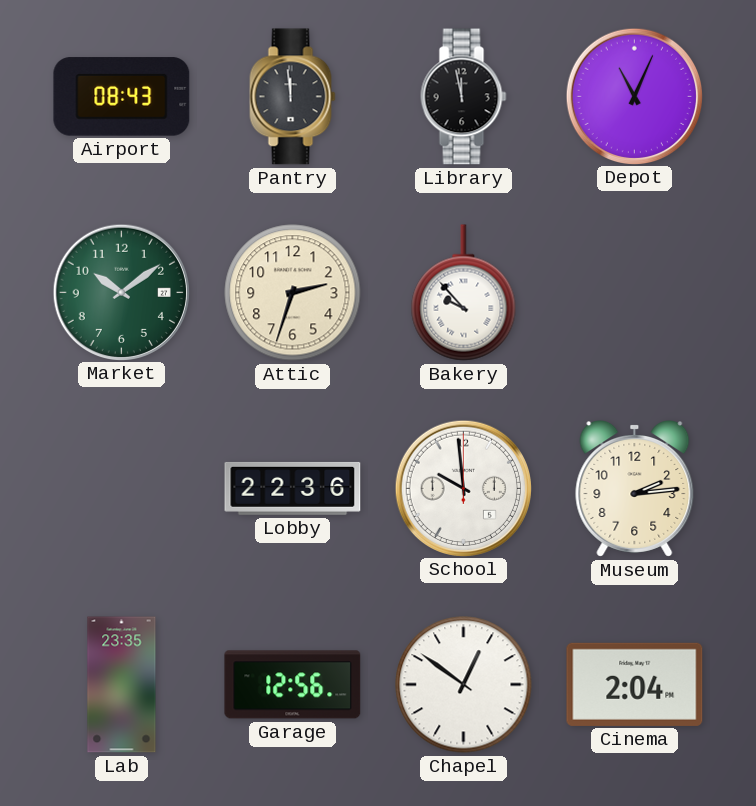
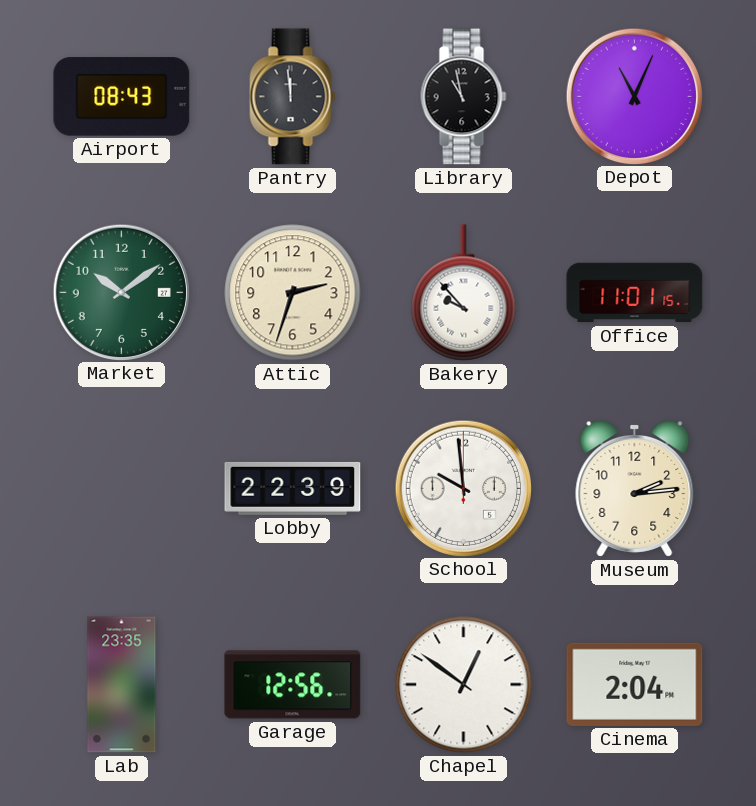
Library: 11:58 -> 10:58 (464, 97)
Office: none -> 11:01 (635, 293)
Lobby: 22:36 -> 22:39 (293, 488)
